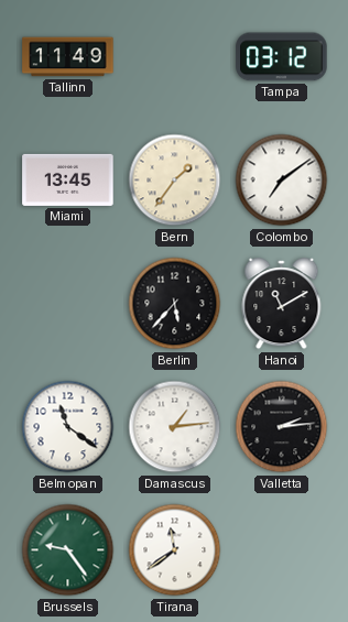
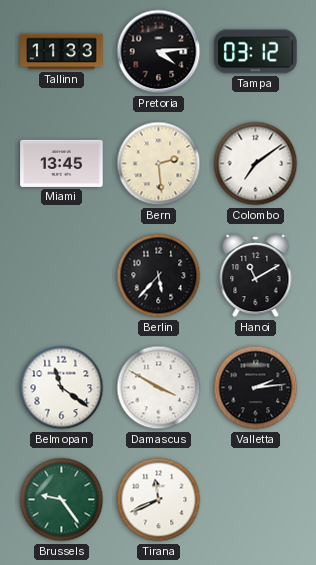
Tallinn: 11:49 -> 11:33 (62, 52)
Pretoria: none -> 4:14 (159, 52)
Bern: 1:36 -> 2:29 (159, 164)
Damascus: 1:14 -> 3:50 (159, 388)
Tirana: 11:39 -> 11:41 (159, 500)
